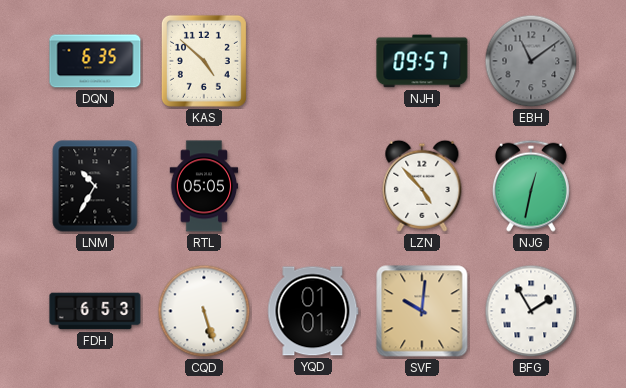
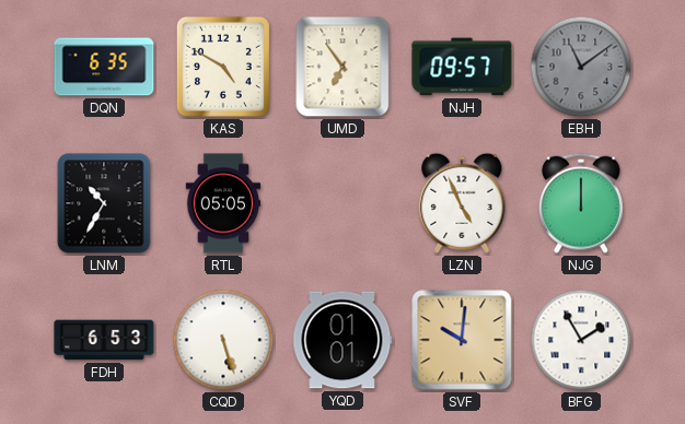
KAS: 4:52 -> 4:50 (223, 67)
UMD: none -> 6:54 (342, 67)
LZN: 4:53 -> 4:56 (462, 203)
NJG: 12:32 -> 12:00 (581, 203)
